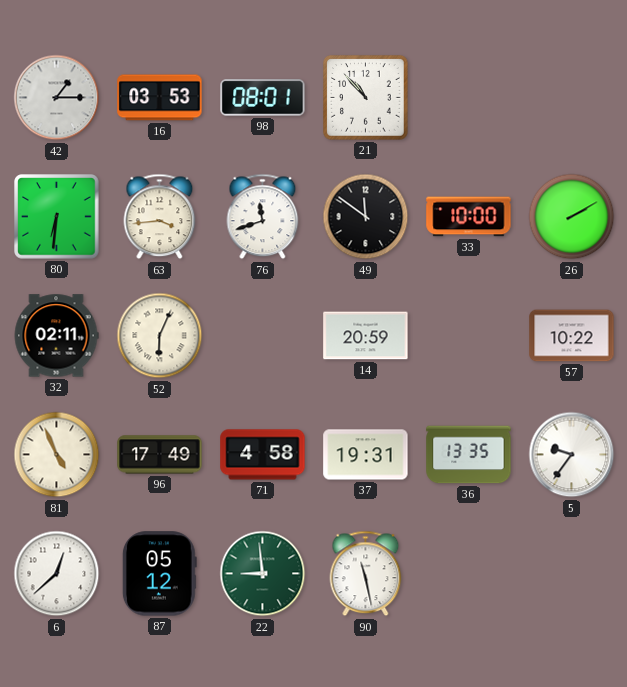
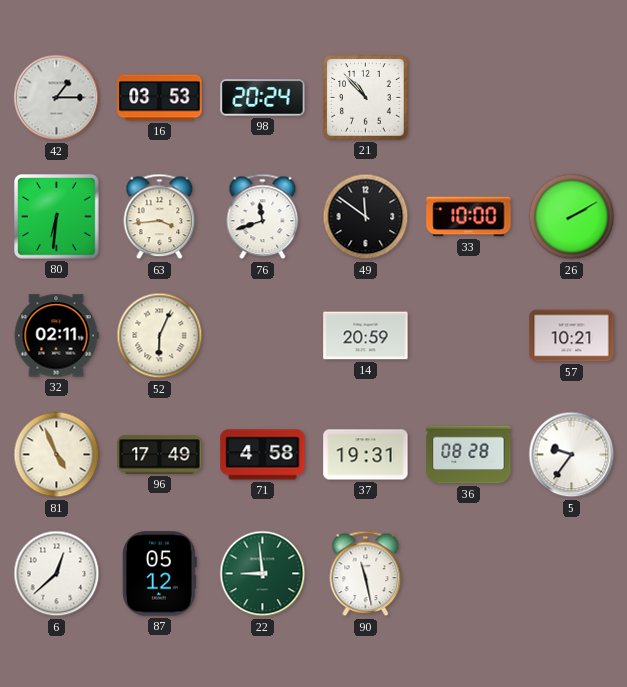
98: 08:01 -> 20:24 (263, 98)
57: 10:22 -> 10:21 (572, 336)
36: 13:35 -> 08:28 (469, 455)
